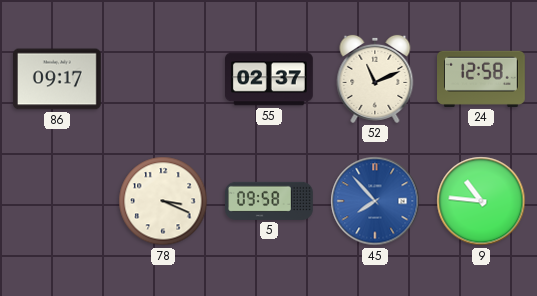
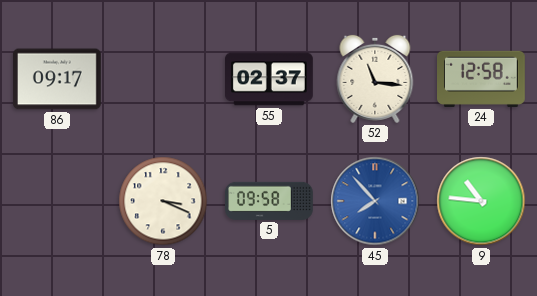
52: 11:11 -> 11:16 (375, 79)
